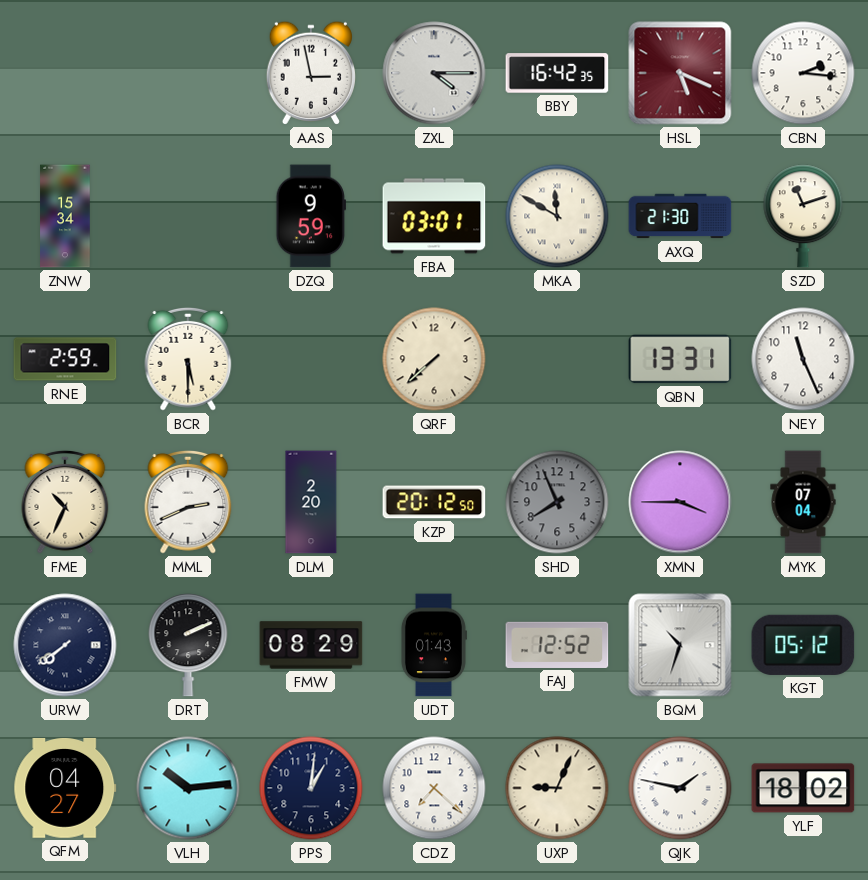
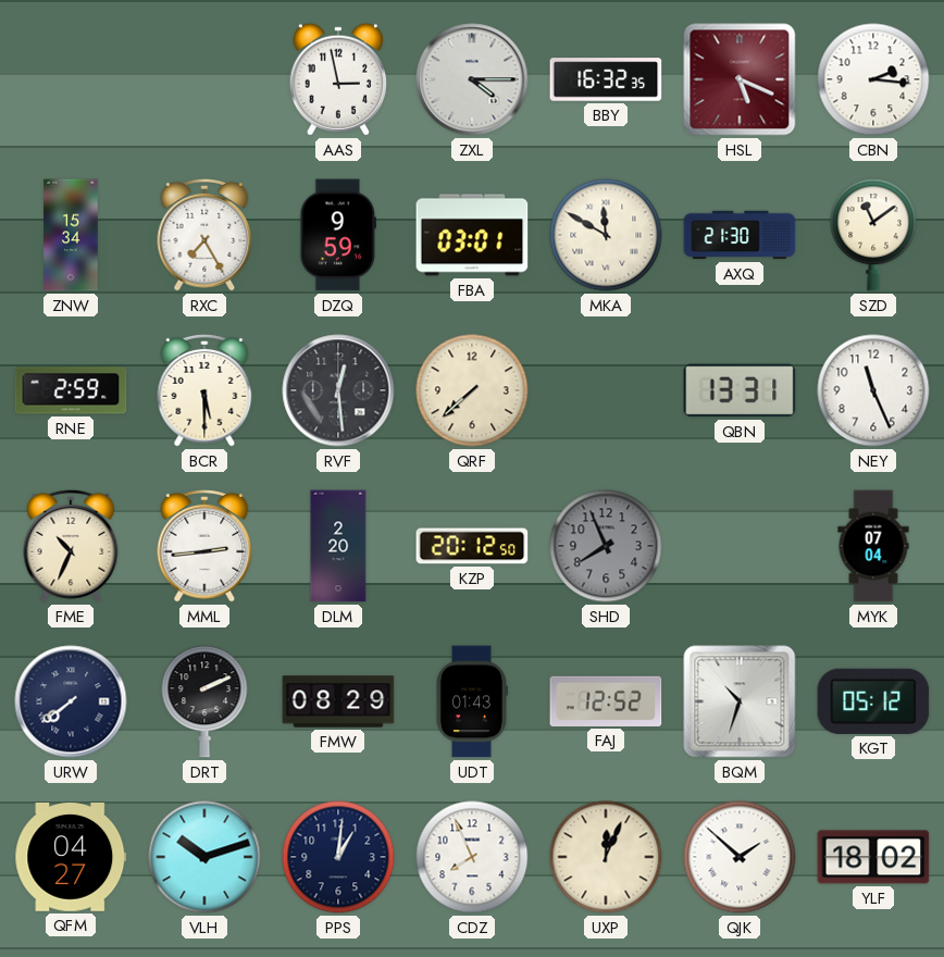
BBY: 16:42 -> 16:32 (606, 79)
RXC: none -> 7:25 (204, 235)
SZD: 11:12 -> 11:09 (873, 235)
RVF: none -> 12:29 (338, 390)
MML: 2:41 -> 2:44 (204, 546)
XMN: 3:45 -> none (680, 502)
VLH: 10:14 -> 10:12 (204, 857)
CDZ: 7:22 -> 7:56 (472, 857)
UXP: 9:04 -> 12:04 (606, 857)
QJK: 1:47 -> 1:52 (740, 857)
